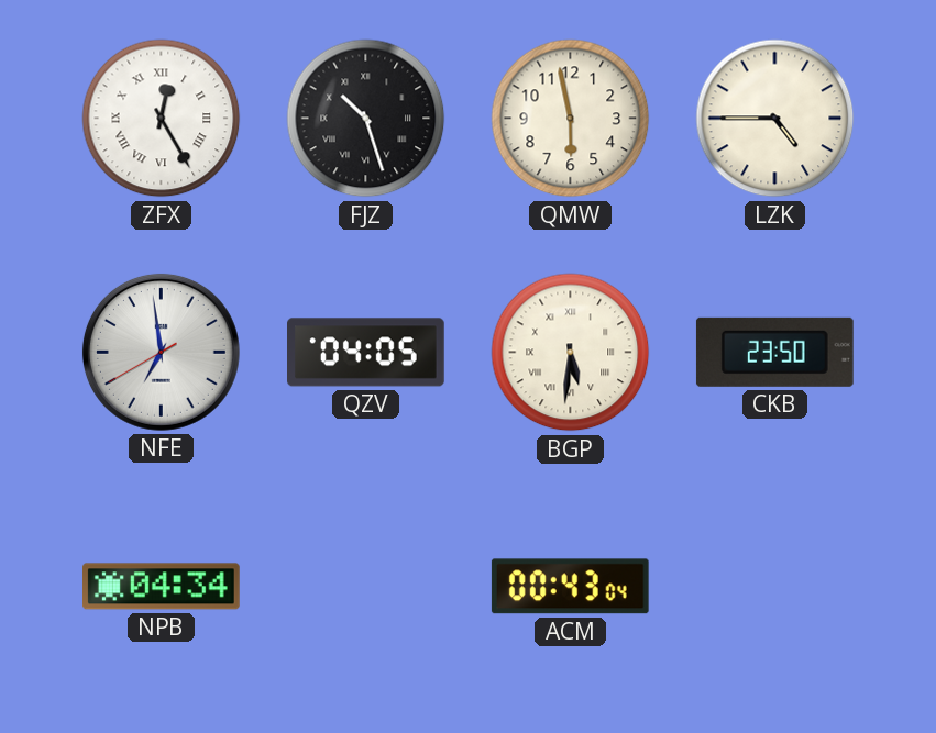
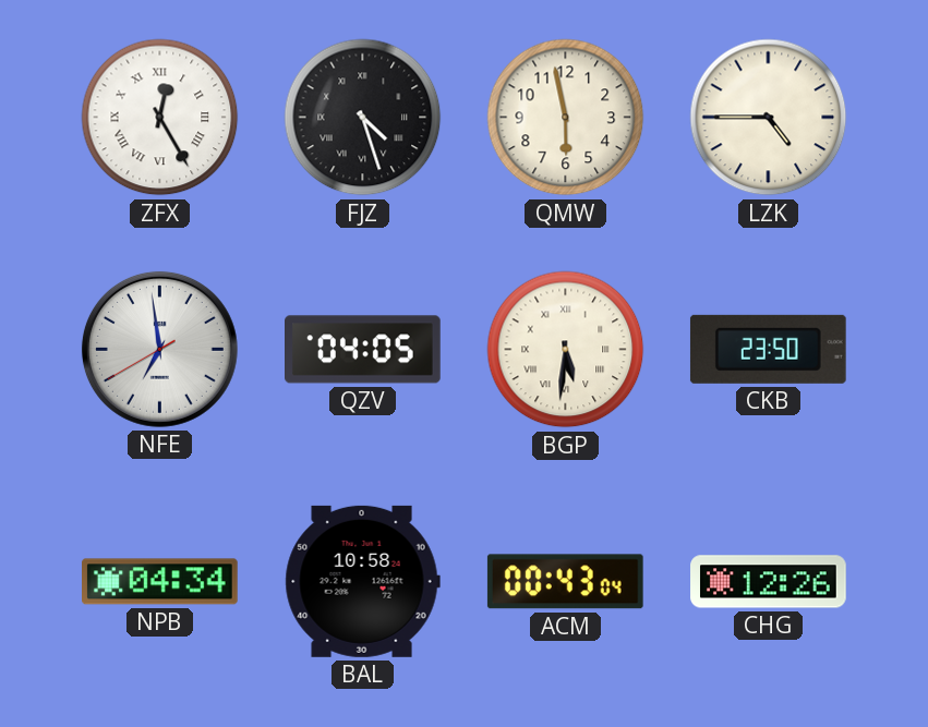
FJZ: 10:27 -> 4:27 (363, 118)
BAL: none -> 10:58 (362, 581)
CHG: none -> 12:26 (769, 582)
